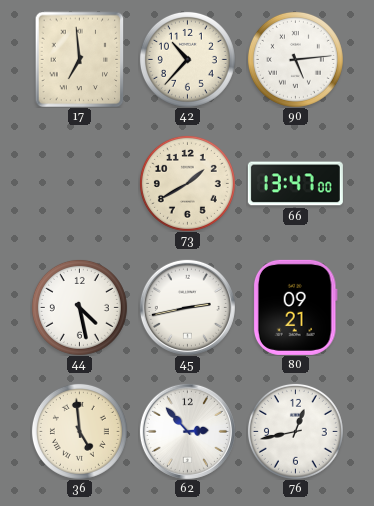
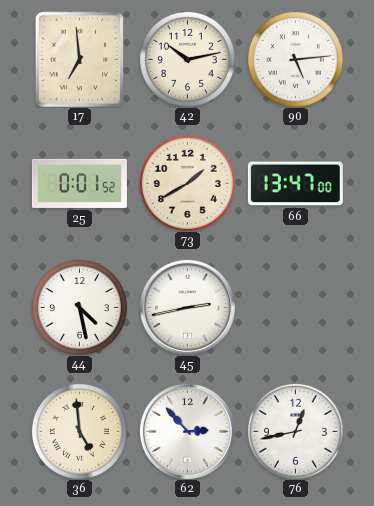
42: 10:37 -> 10:13 (187, 59)
25: none -> 0:01 (79, 183)
80: 09:21 -> none (295, 307)
